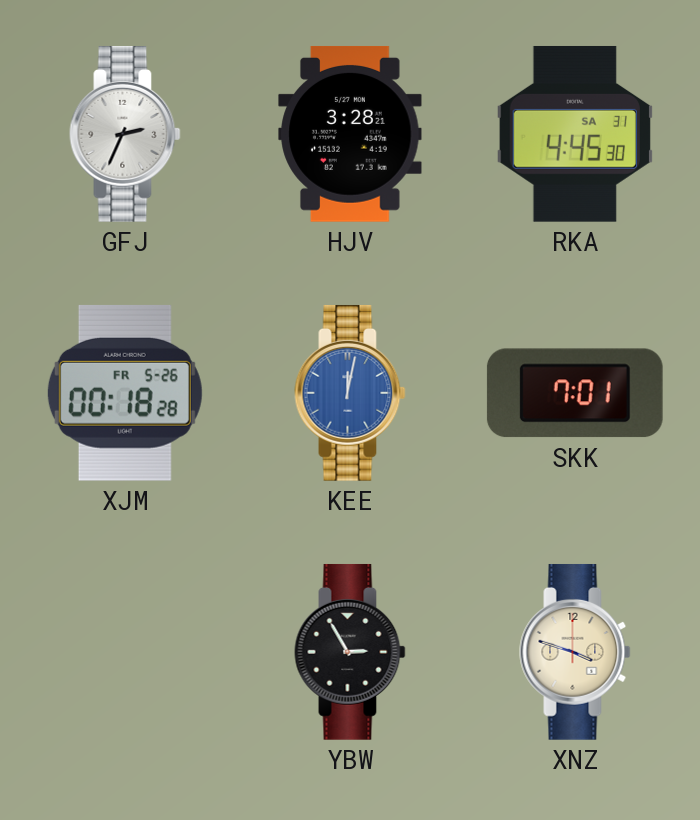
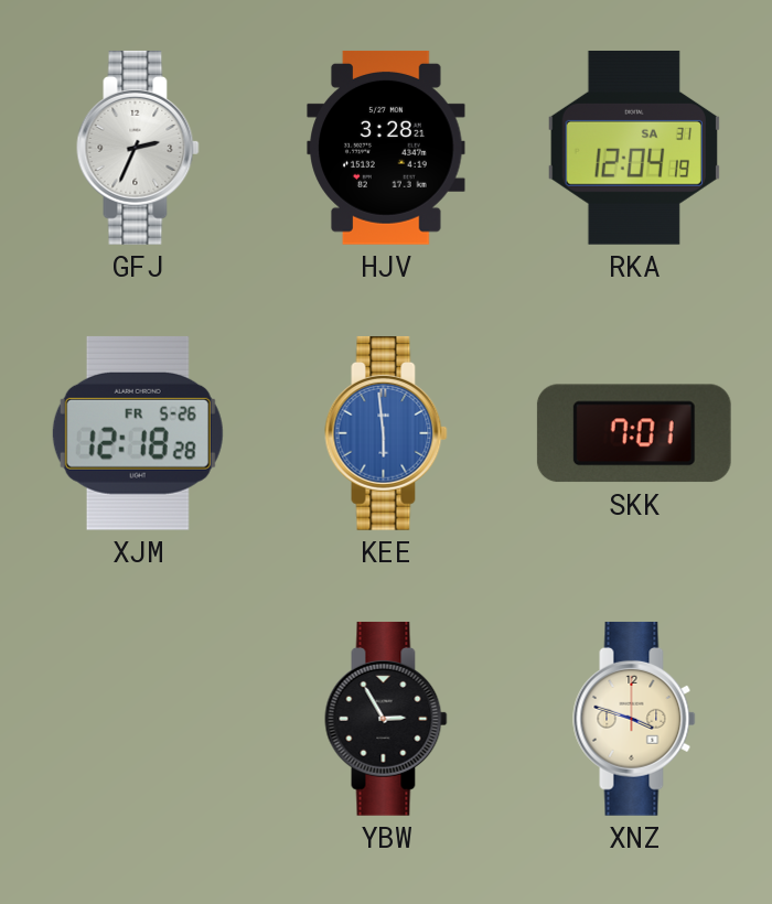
RKA: 4:45 -> 12:04 (634, 148)
XJM: 00:18 -> 12:18 (138, 433)
KEE: 12:02 -> 5:59 (386, 433)
